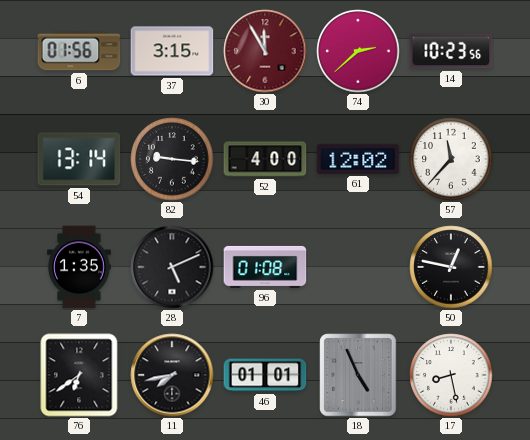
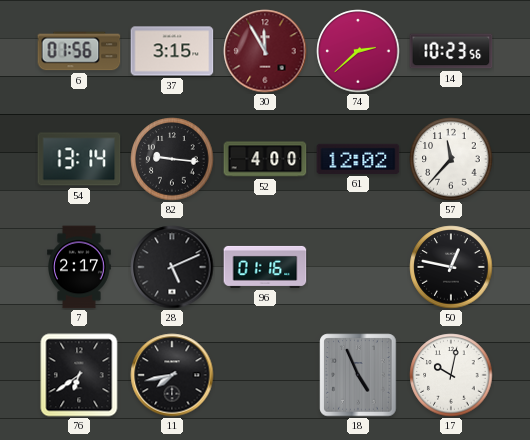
7: 1:35 -> 2:17 (80, 267)
96: 01:08 -> 01:16 (265, 267)
46: 01:01 -> none (265, 375)
17: 8:28 -> 10:02 (451, 375)
